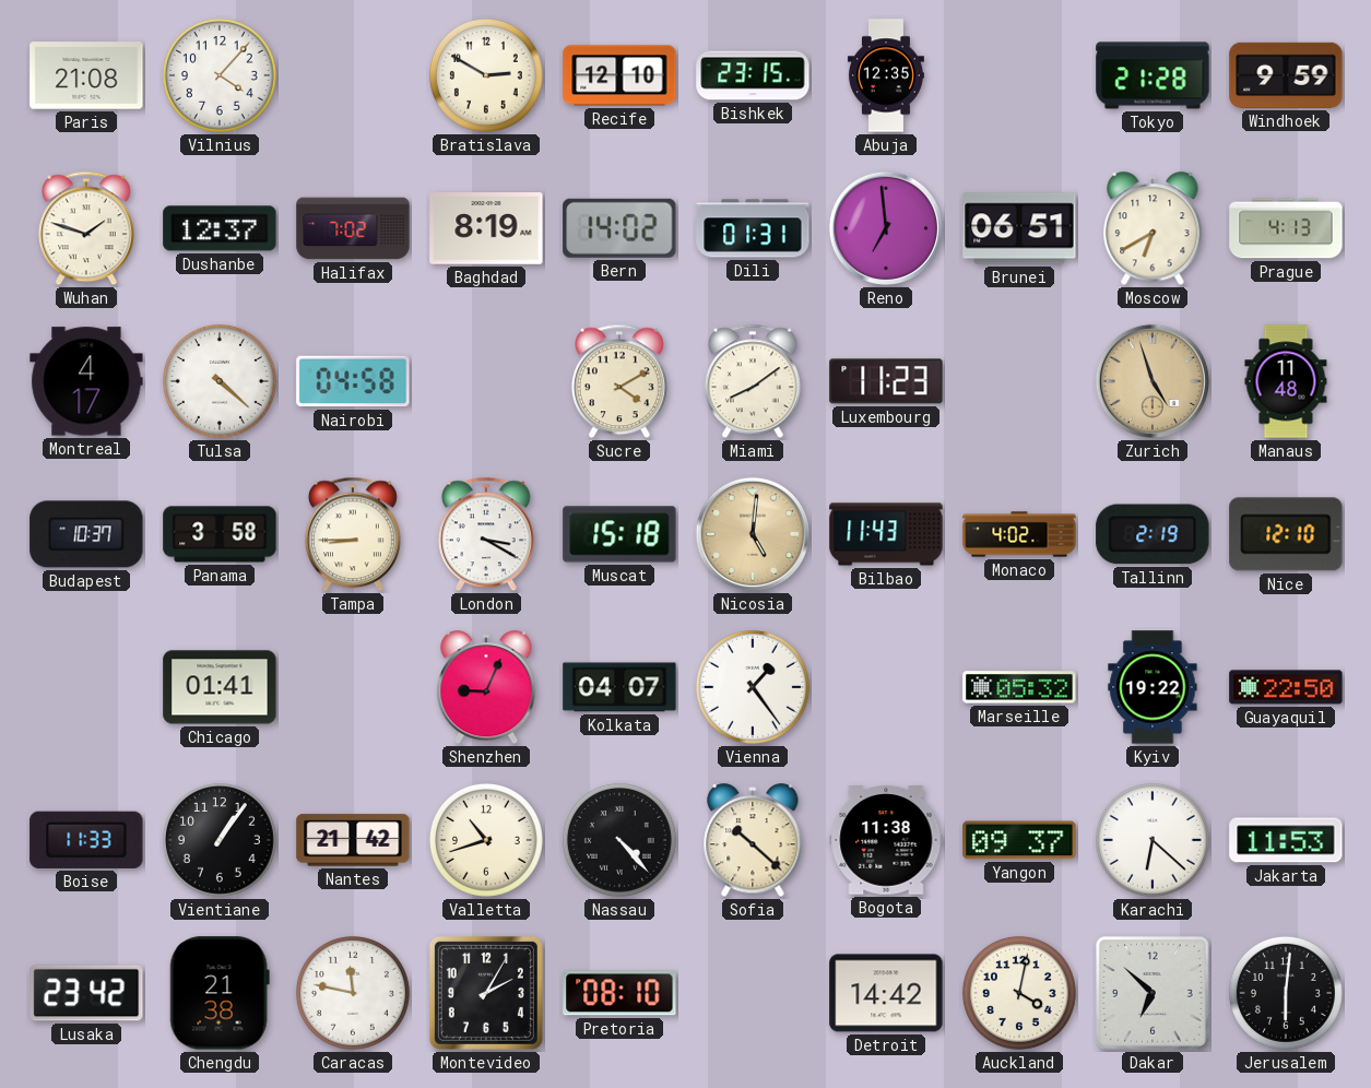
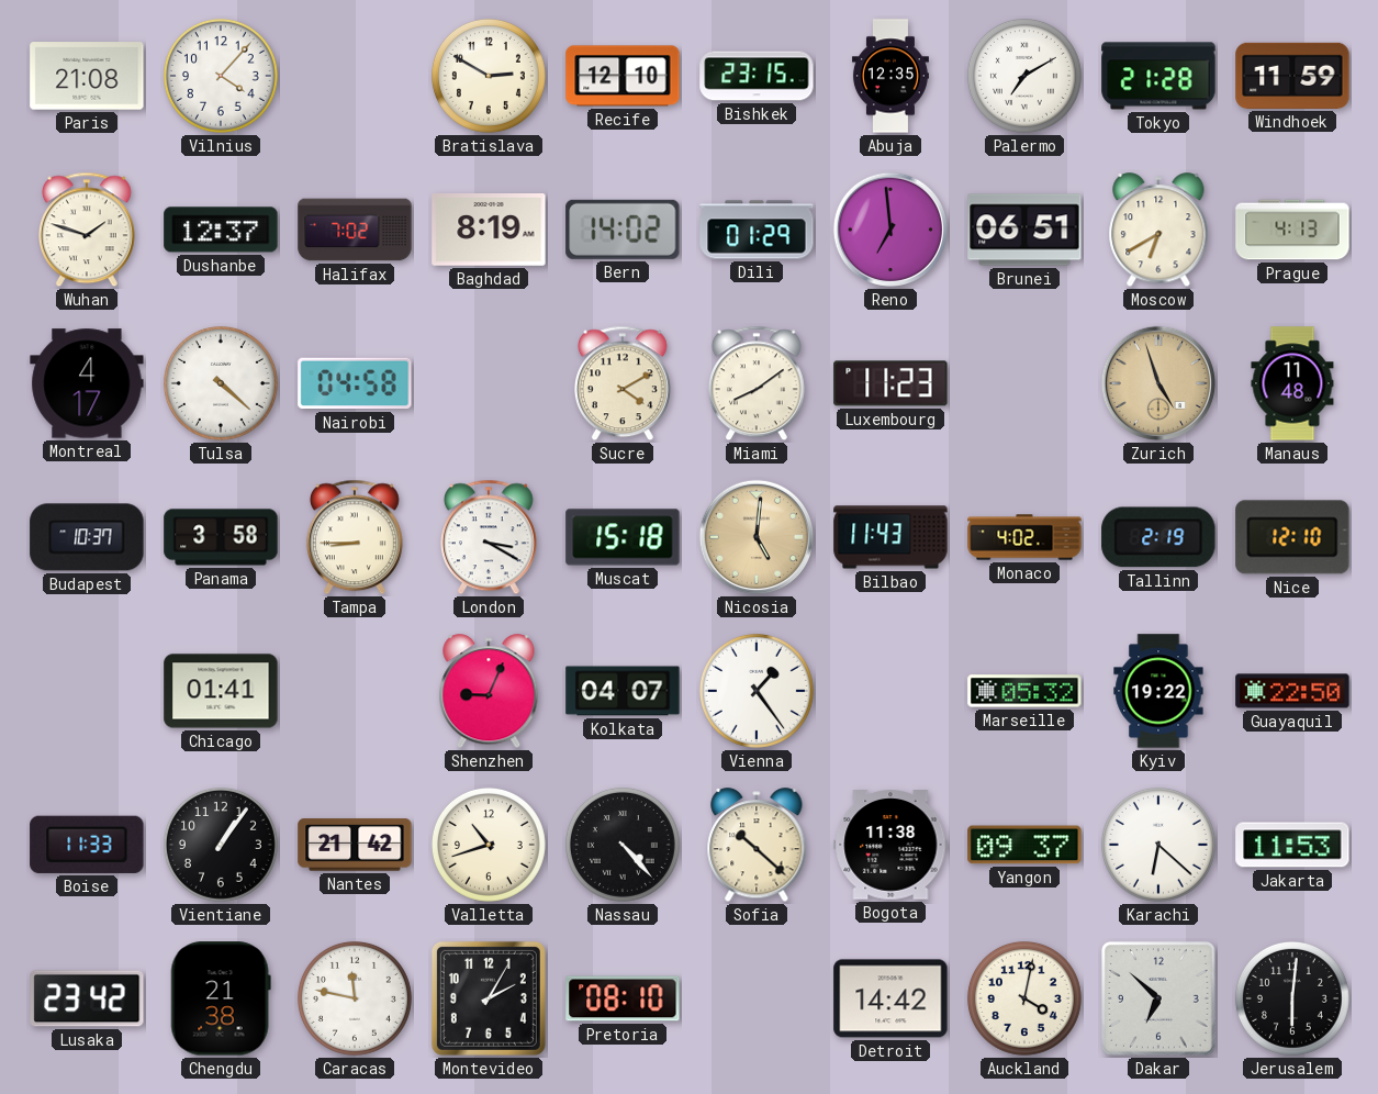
Palermo: none -> 7:10 (1024, 76)
Windhoek: 9:59 -> 11:59 (1292, 76)
Dili: 01:31 -> 01:29 (757, 230)
